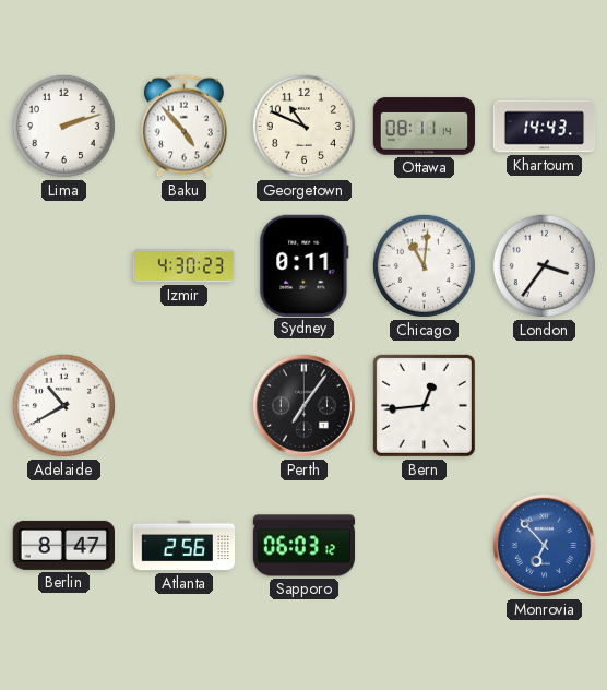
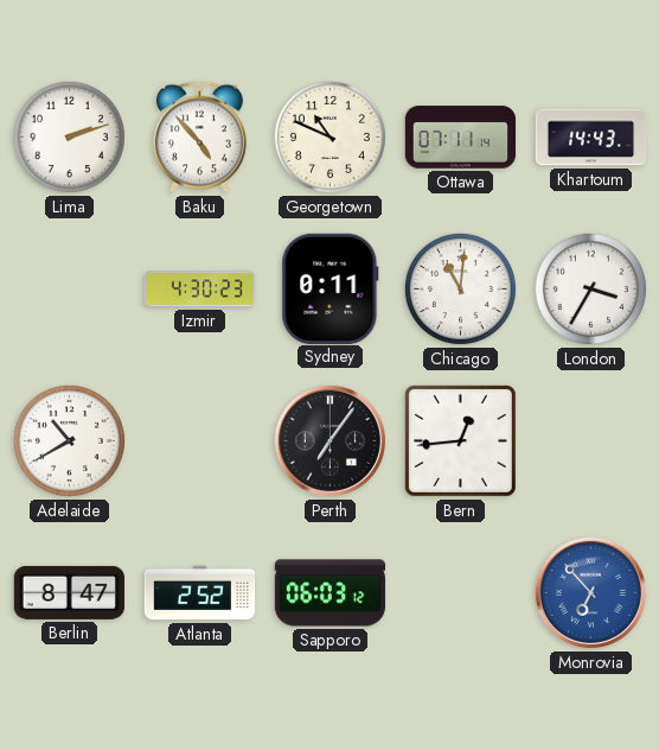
Ottawa: 08:11 -> 07:11 (461, 138)
London: 3:36 -> 3:35 (590, 288)
Atlanta: 2:56 -> 2:52 (200, 593)
